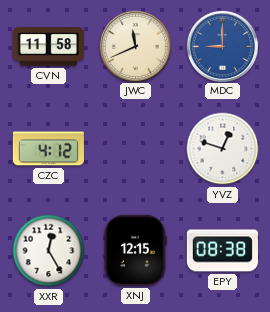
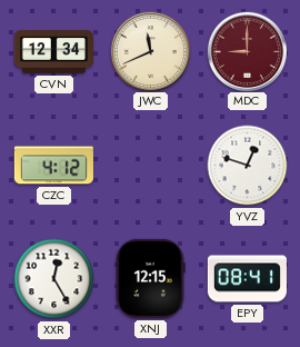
CVN: 11:58 -> 12:34 (53, 52)
MDC dial: blue -> burgundy (247, 51)
EPY: 08:38 -> 08:41 (247, 279)
